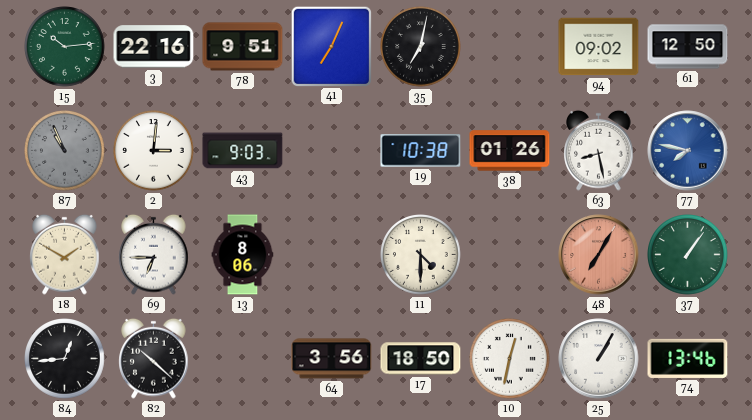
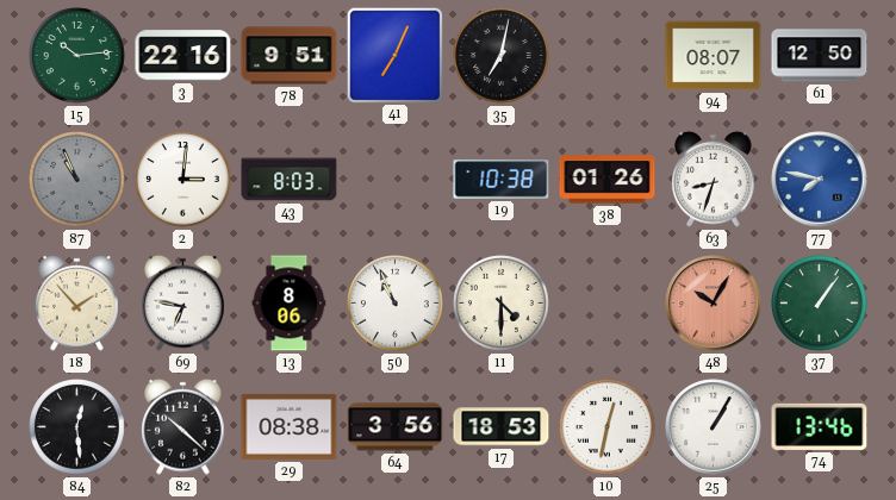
94: 09:02 -> 08:07 (714, 56)
43: 9:03 -> 8:03 (290, 180)
63: 8:28 -> 8:33 (714, 179)
18: 1:50 -> 1:53 (77, 302)
69: 6:45 -> 6:47 (183, 302)
50: none -> 10:56 (396, 304)
48: 7:05 -> 10:05 (714, 304)
84: 12:44 -> 12:29 (77, 427)
29: none -> 08:38 (290, 426)
17: 18:50 -> 18:53 (502, 427)
